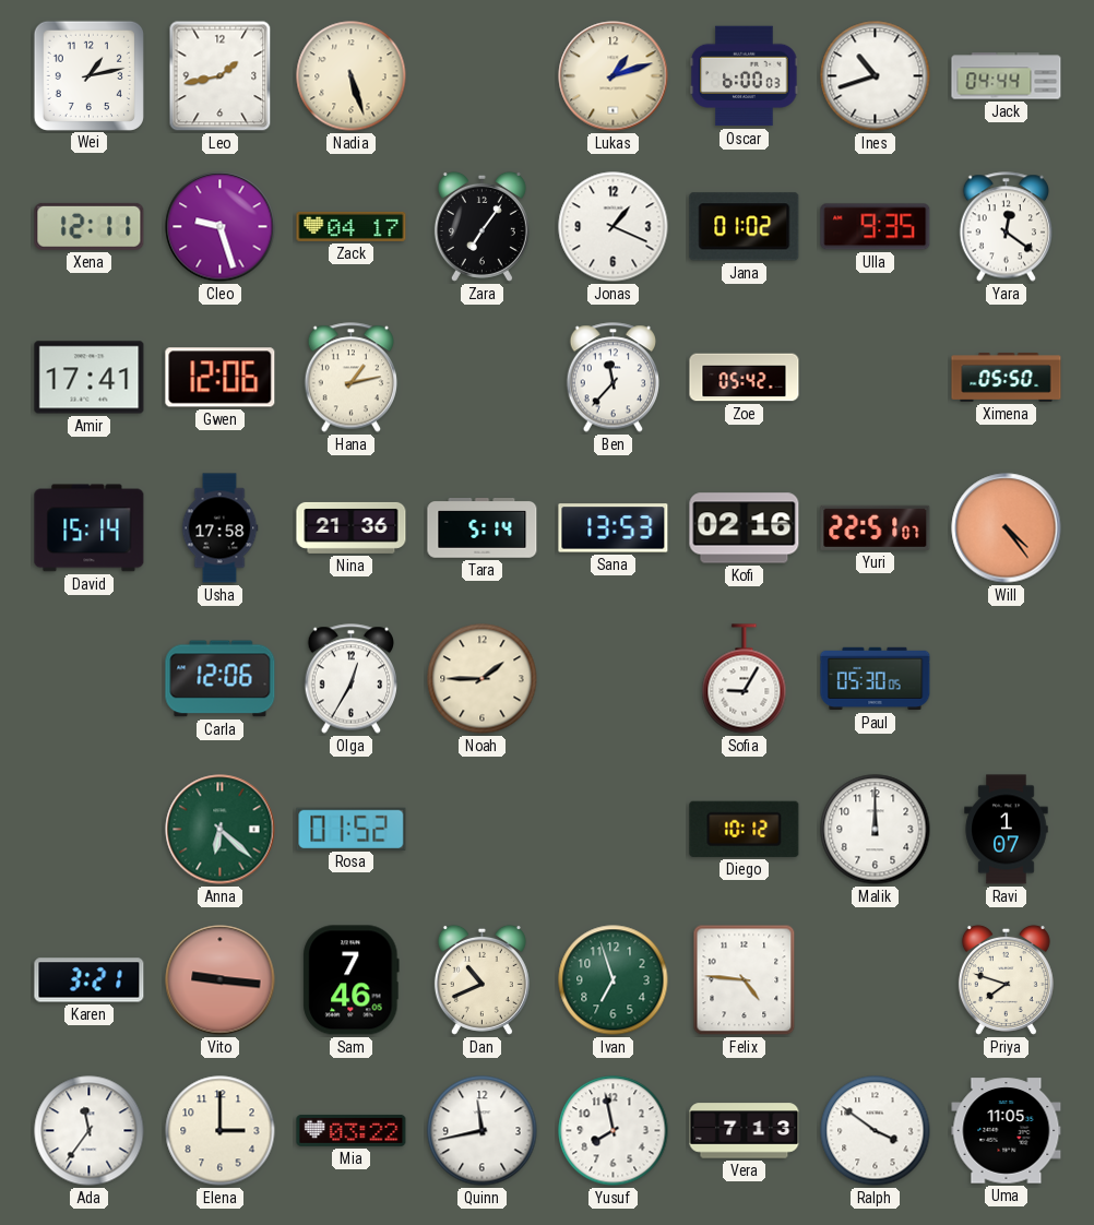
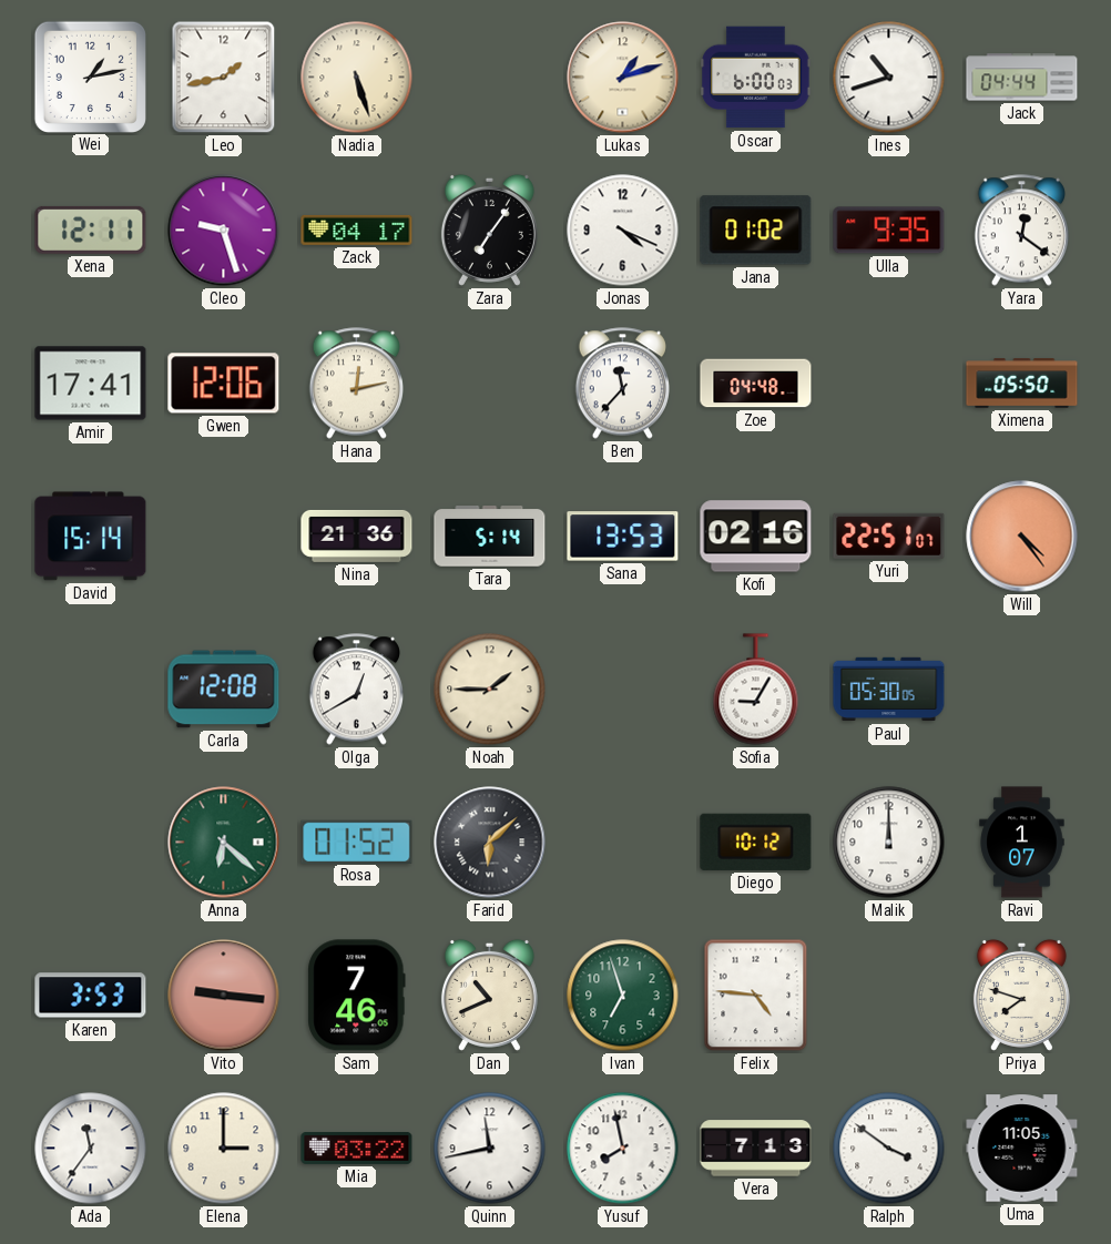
Jonas: 1:19 -> 4:19 (623, 231)
Hana: 1:13 -> 12:13 (356, 384)
Zoe: 05:42 -> 04:48 (756, 384)
Usha: 17:58 -> none (219, 528)
Carla: 12:06 -> 12:08 (224, 690)
Olga: 12:35 -> 12:40 (356, 690)
Farid: none -> 6:08 (490, 843)
Karen: 3:21 -> 3:53 (91, 996)
